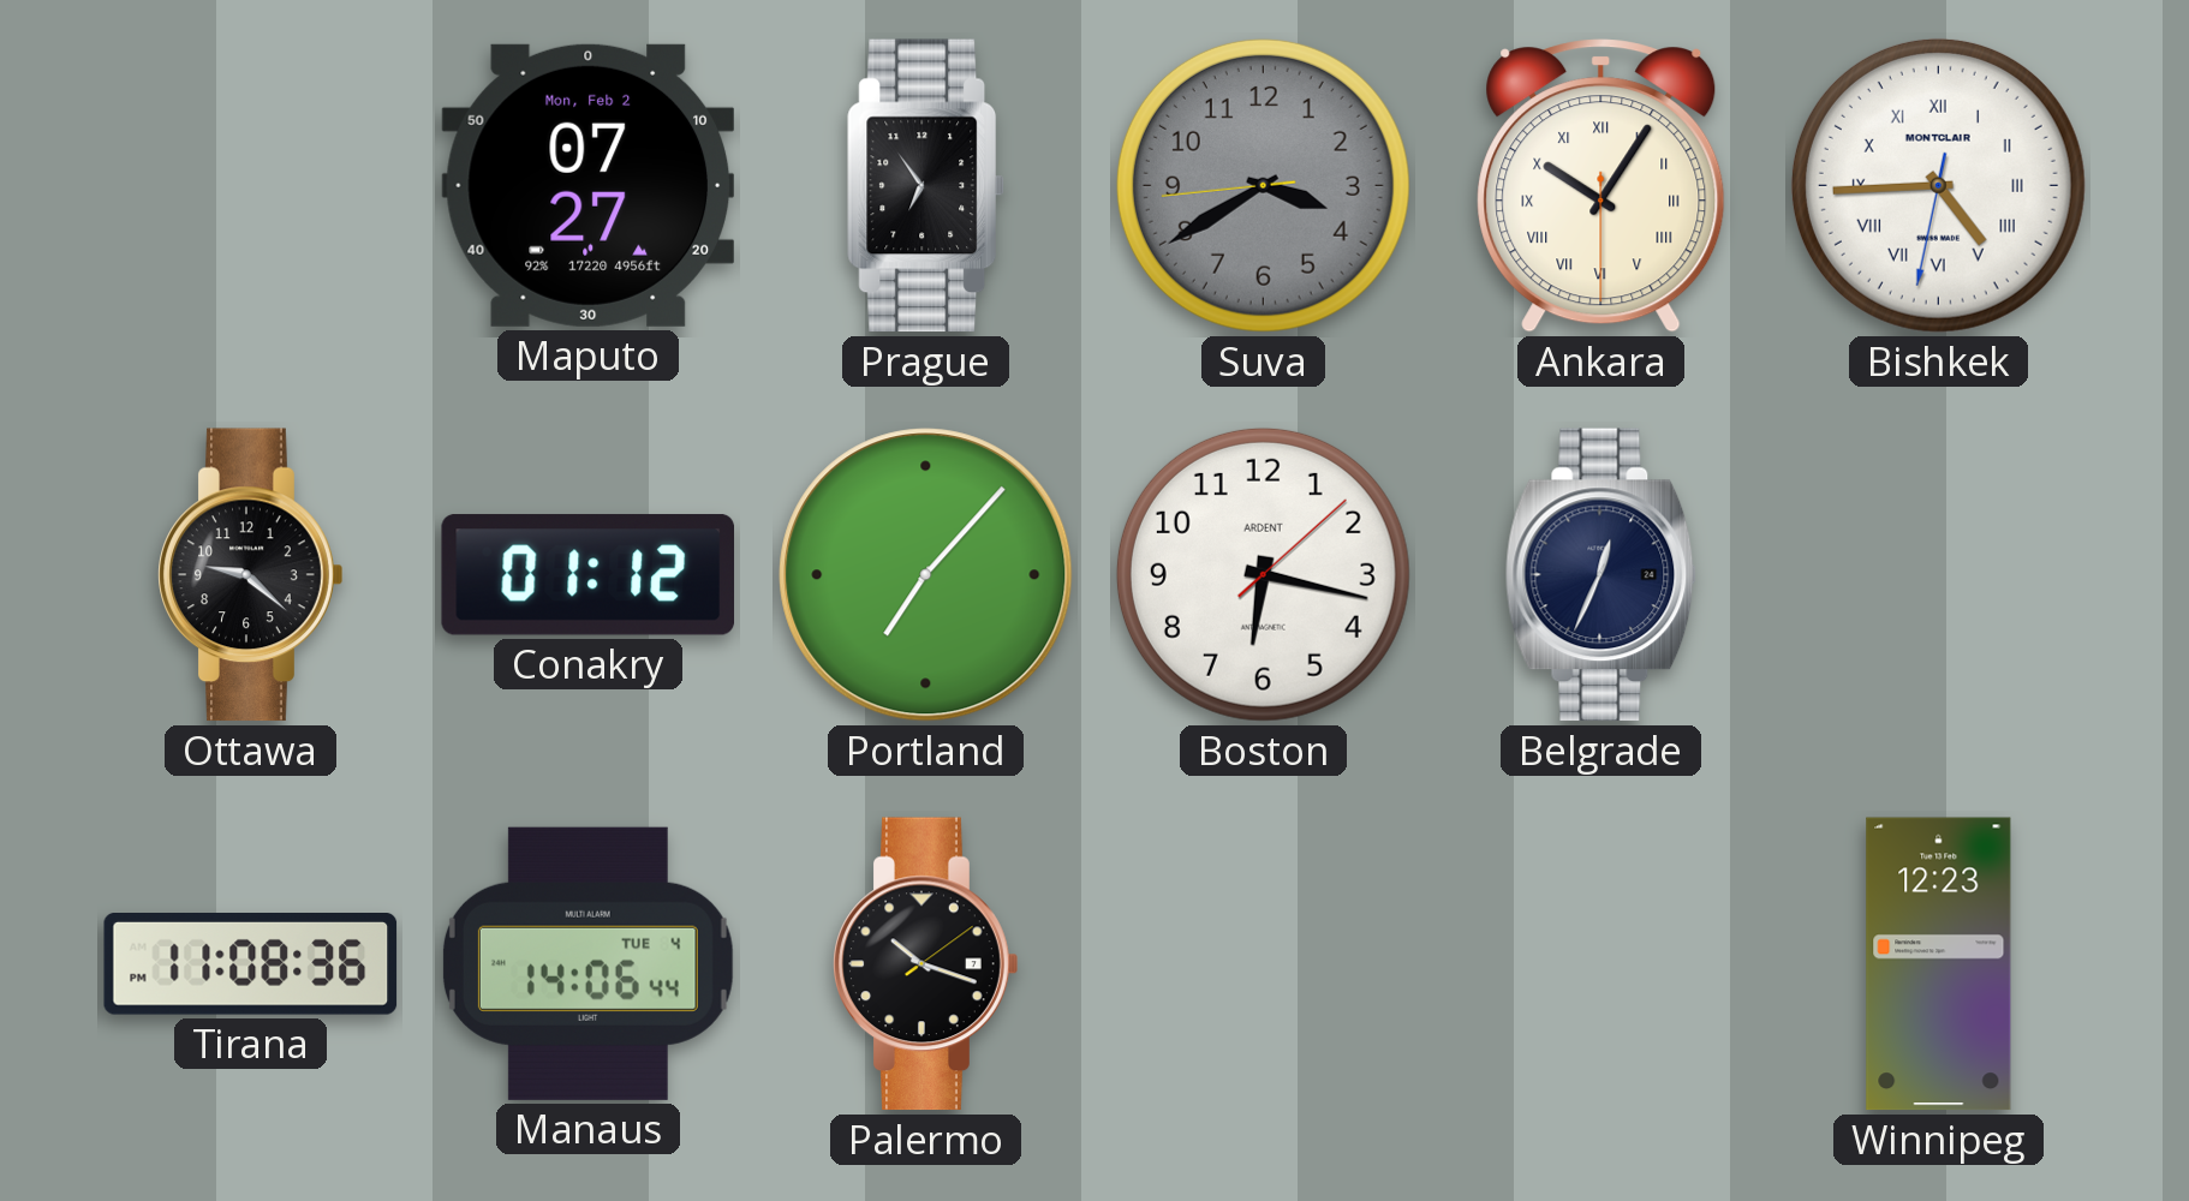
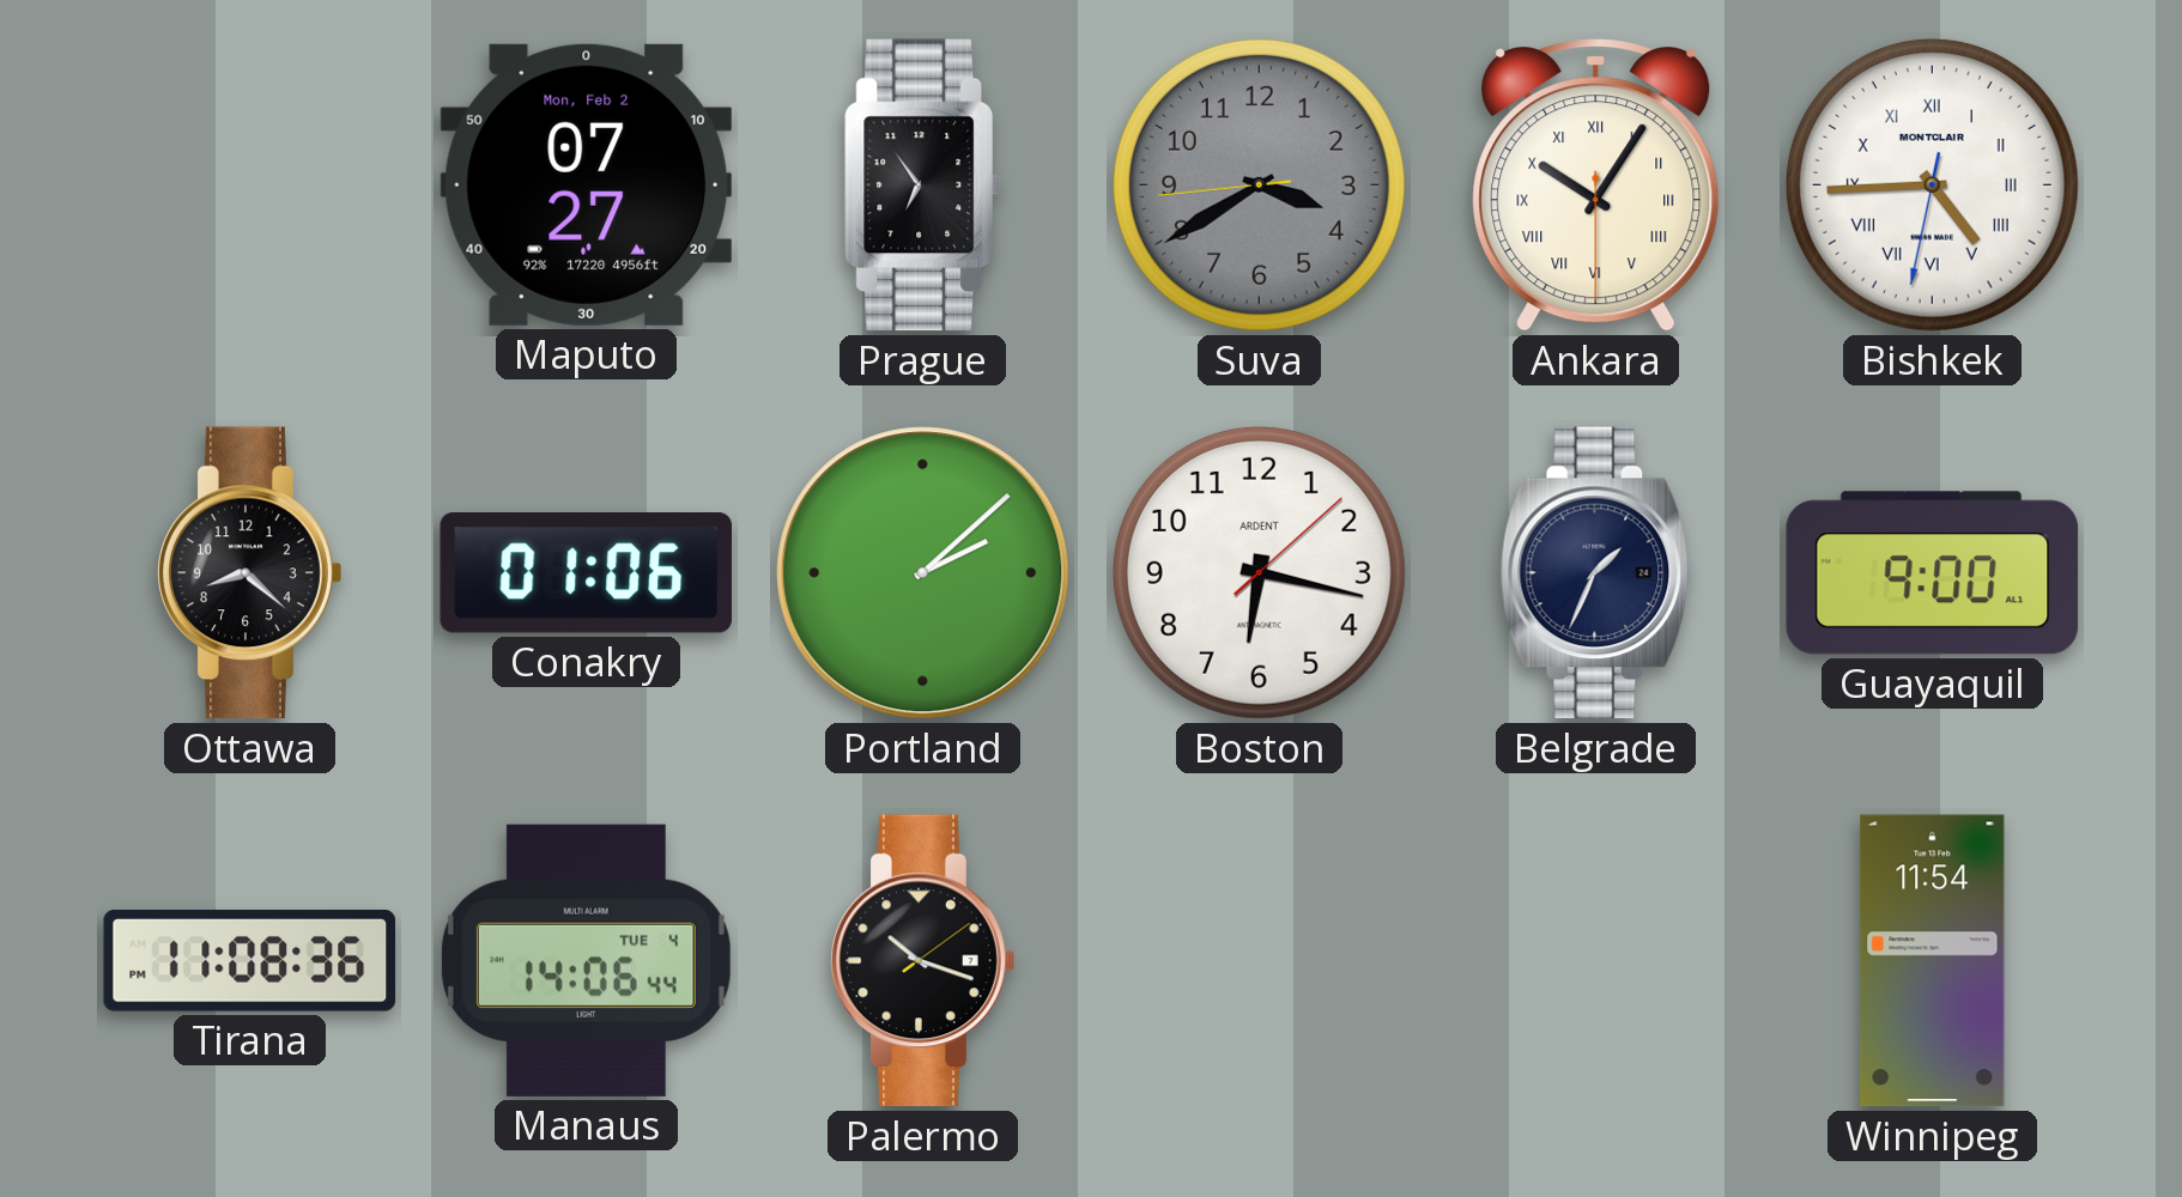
Ottawa: 9:22 -> 8:22 (250, 573)
Conakry: 01:12 -> 01:06 (586, 573)
Portland: 7:07 -> 2:08 (923, 573)
Belgrade: 12:34 -> 1:34 (1596, 573)
Guayaquil: none -> 9:00 (1933, 573)
Winnipeg: 12:23 -> 11:54 (1933, 961)
